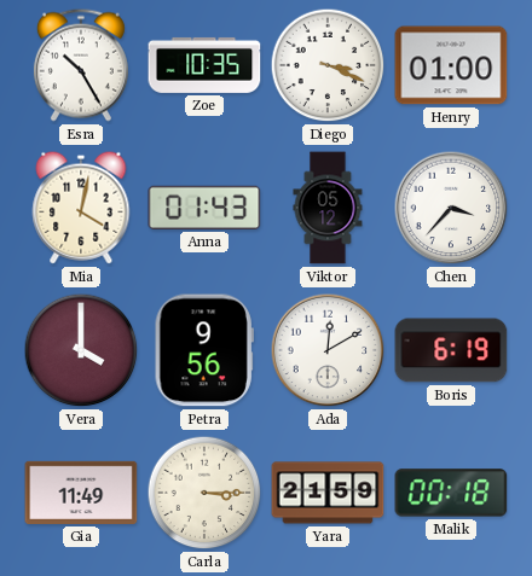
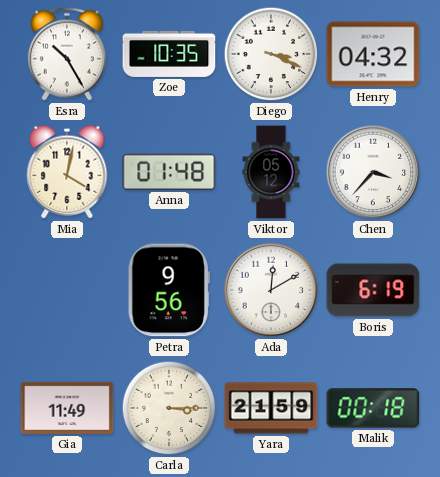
Henry: 01:00 -> 04:32 (373, 54)
Anna: 01:43 -> 01:48 (169, 172)
Vera: 4:00 -> none (81, 350)
